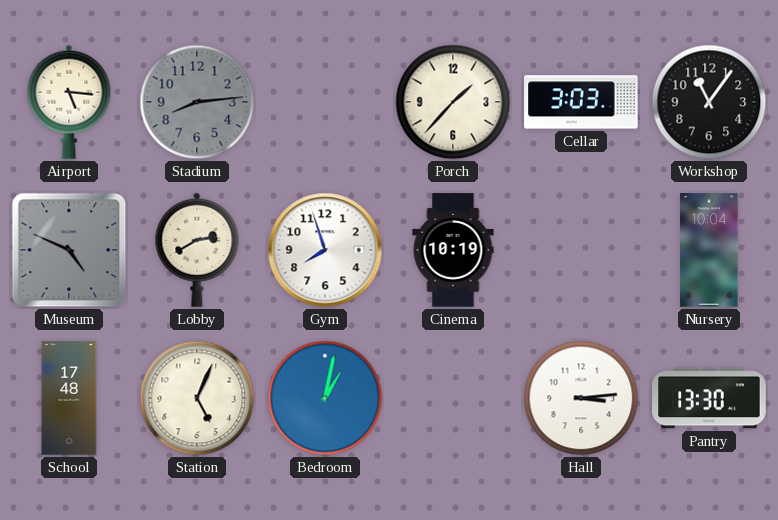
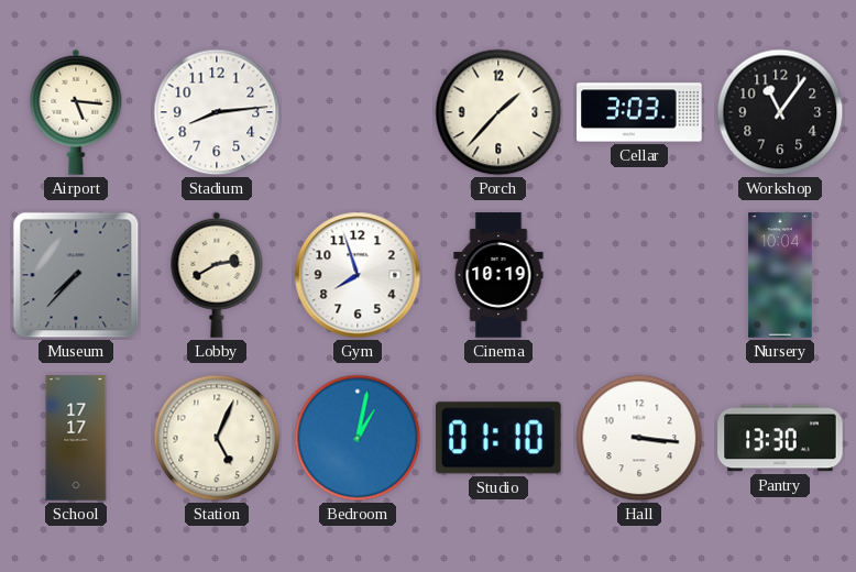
Stadium dial: grey -> white (217, 112)
Museum: 4:49 -> 7:37 (76, 275)
School: 17:48 -> 17:17 (76, 438)
Studio: none -> 01:10 (498, 438)
Hall: 3:14 -> 3:16 (639, 438)
